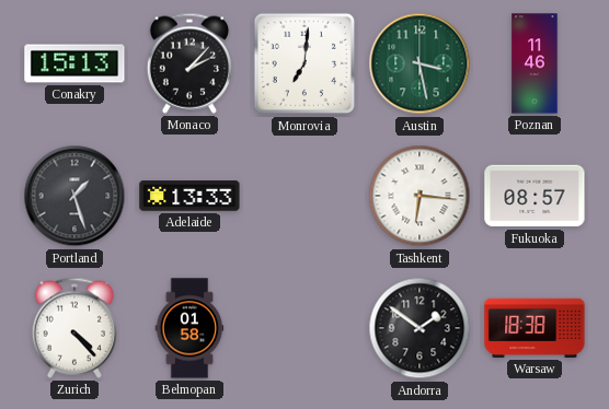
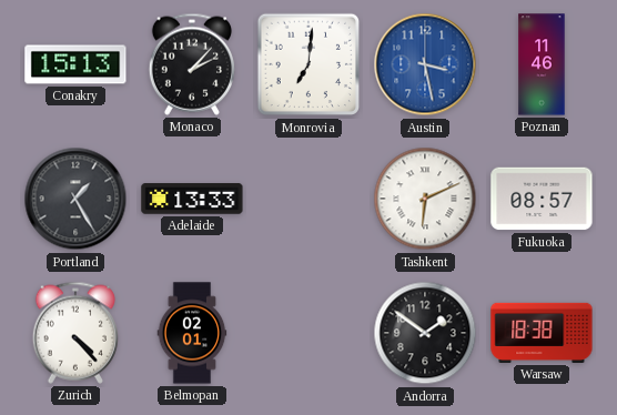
Austin dial: green -> blue (425, 64)
Portland: 1:27 -> 1:25 (75, 199)
Tashkent: 6:16 -> 6:11 (425, 199)
Belmopan: 01:58 -> 02:01 (192, 333)
